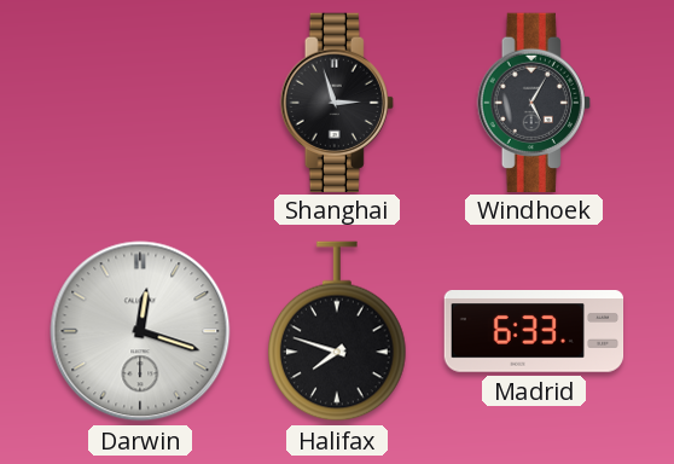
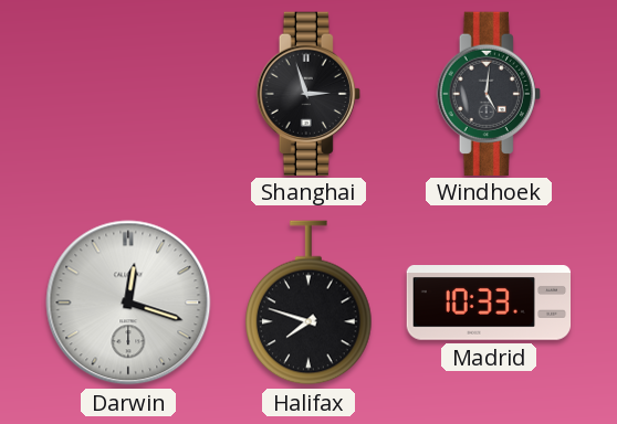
Windhoek: 5:05 -> 5:01 (489, 93)
Madrid: 6:33 -> 10:33 (489, 304)
